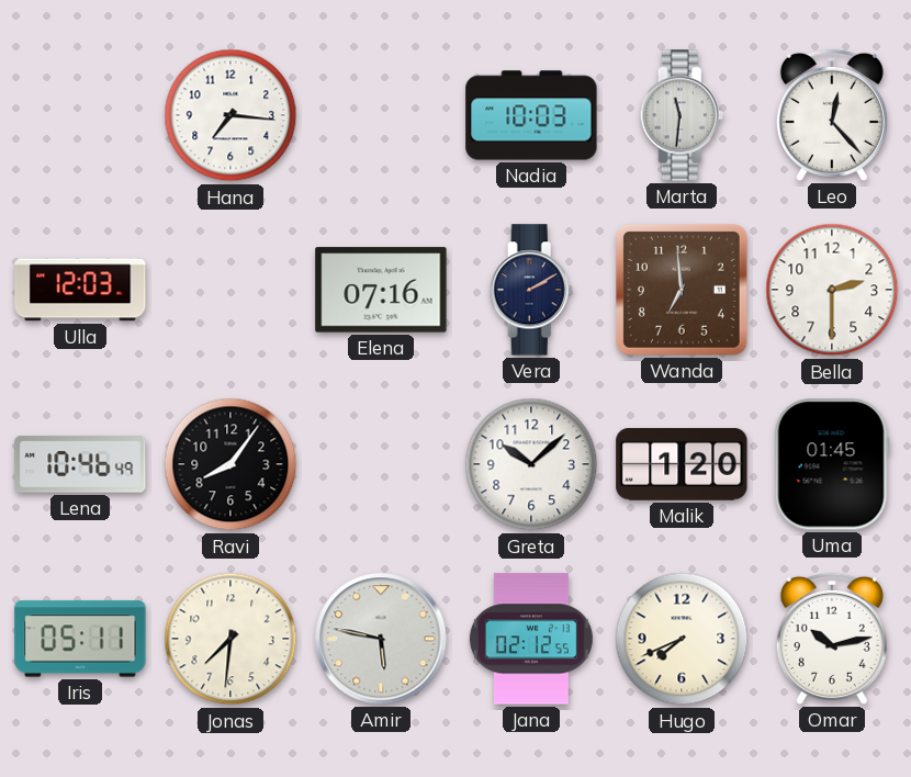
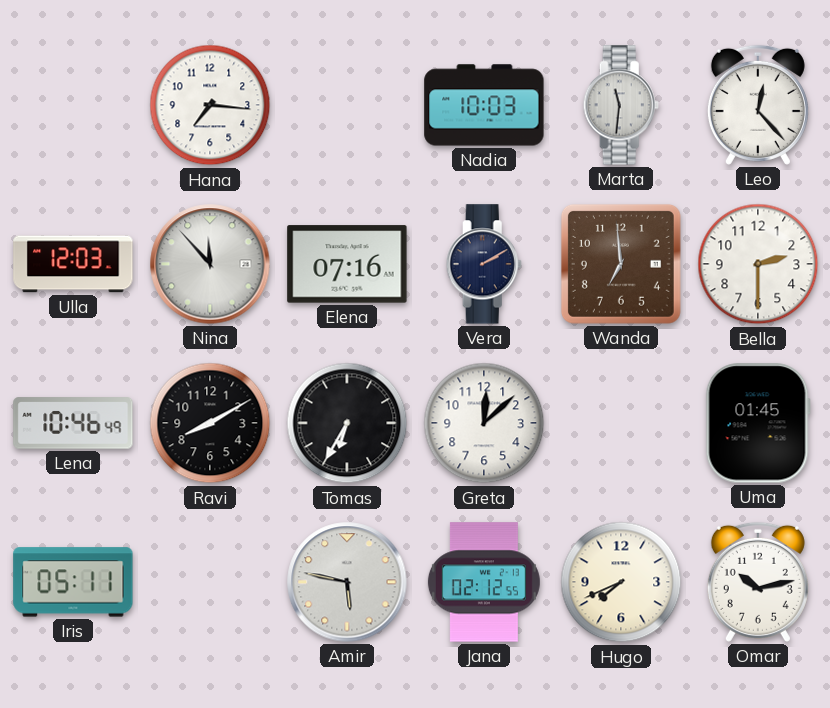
Nina: none -> 11:53 (210, 264)
Ravi: 8:06 -> 8:10 (210, 423)
Tomas: none -> 6:35 (347, 423)
Greta: 10:08 -> 12:08 (484, 423)
Malik: 1:20 -> none (682, 464)
Jonas: 7:31 -> none (230, 639)
